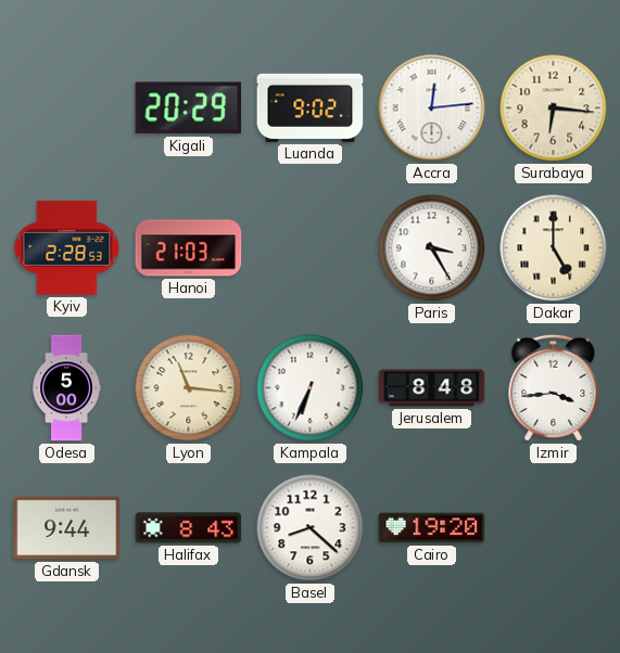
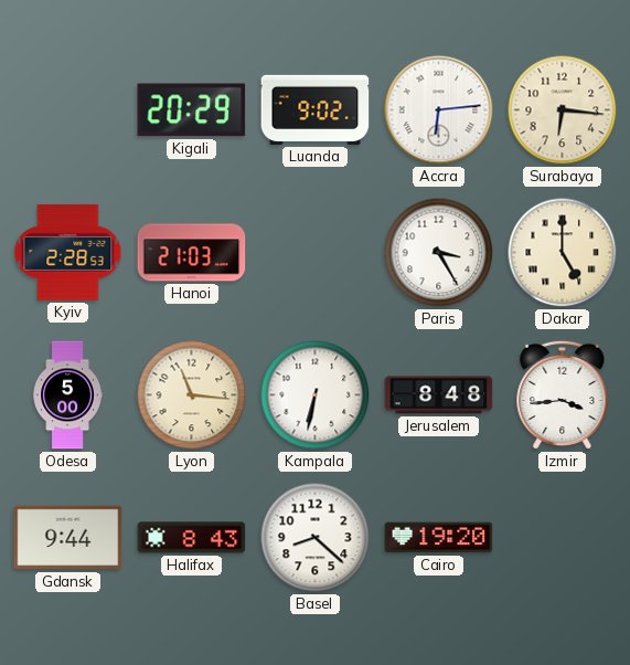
Accra: 12:14 -> 6:14 (439, 110)
Kampala: 6:34 -> 6:32 (316, 395)
